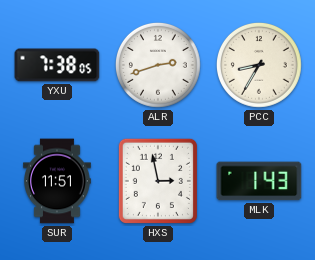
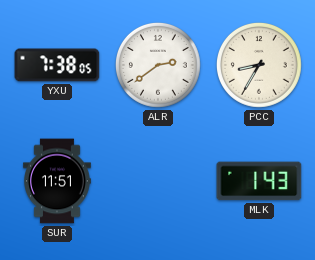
ALR: 2:42 -> 2:39 (158, 65)
HXS: 2:58 -> none (158, 181)
